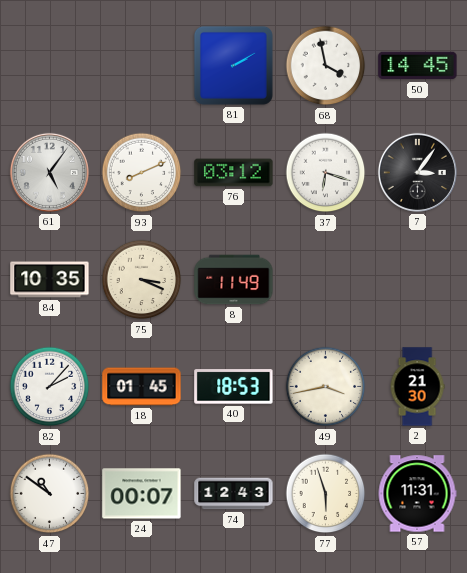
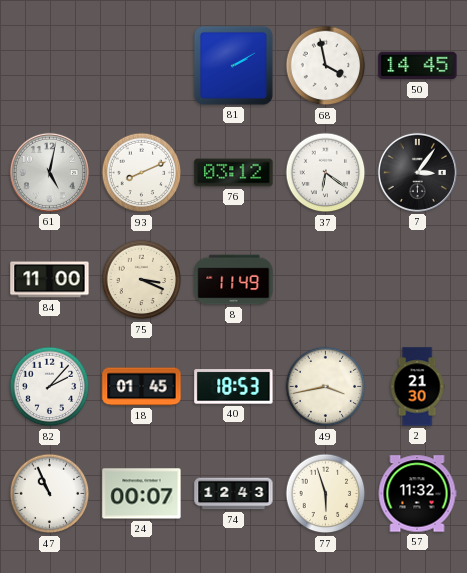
61: 5:06 -> 5:02 (49, 172)
37: 6:18 -> 6:21 (326, 173)
84: 10:35 -> 11:00 (50, 280)
47: 10:51 -> 10:56 (50, 494)
57: 11:31 -> 11:32 (417, 494)
